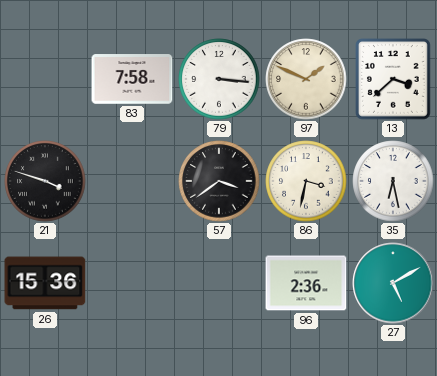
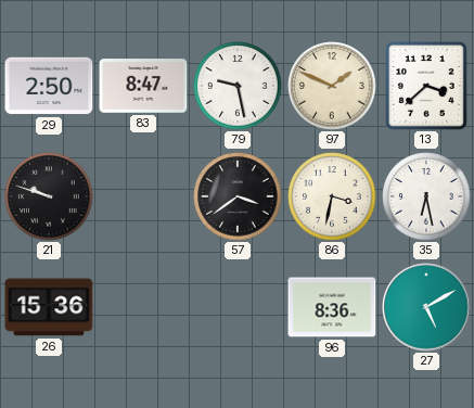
29: none -> 2:50 (49, 86)
83: 7:58 -> 8:47 (143, 86)
79: 3:16 -> 9:28 (238, 86)
21: 3:48 -> 9:48 (49, 196)
96: 2:36 -> 8:36 (332, 307)
